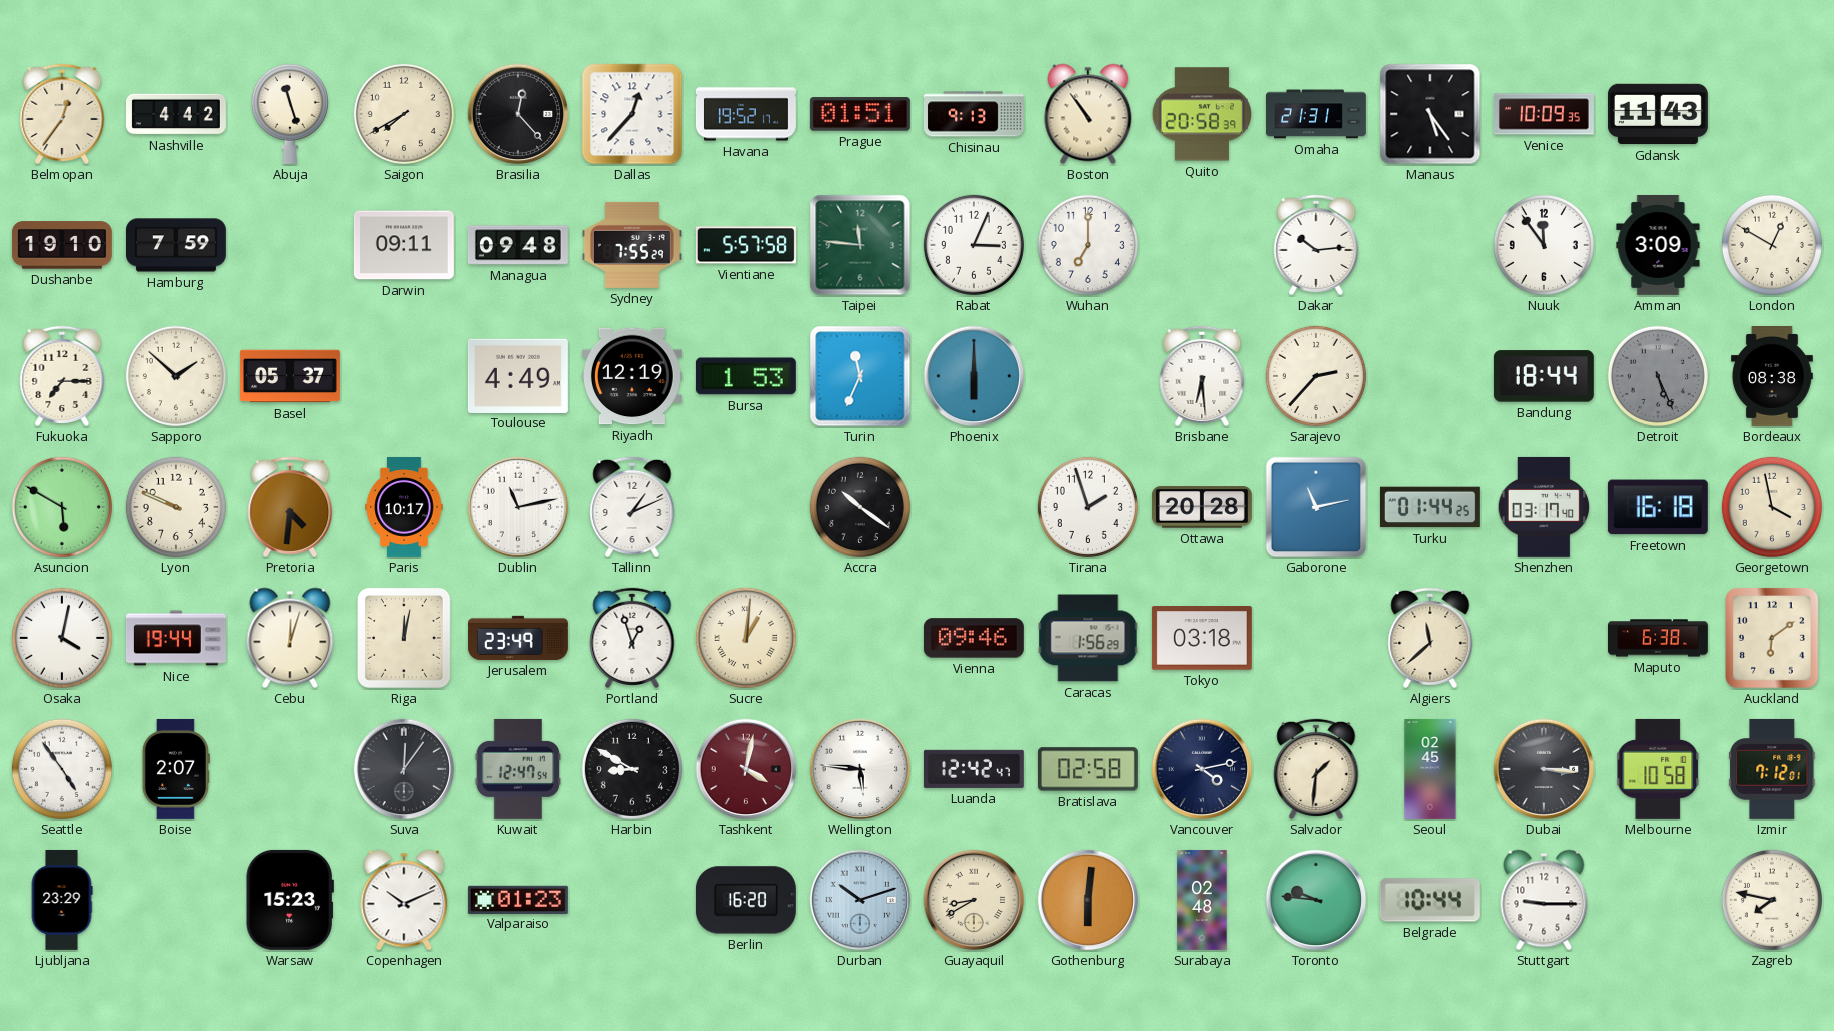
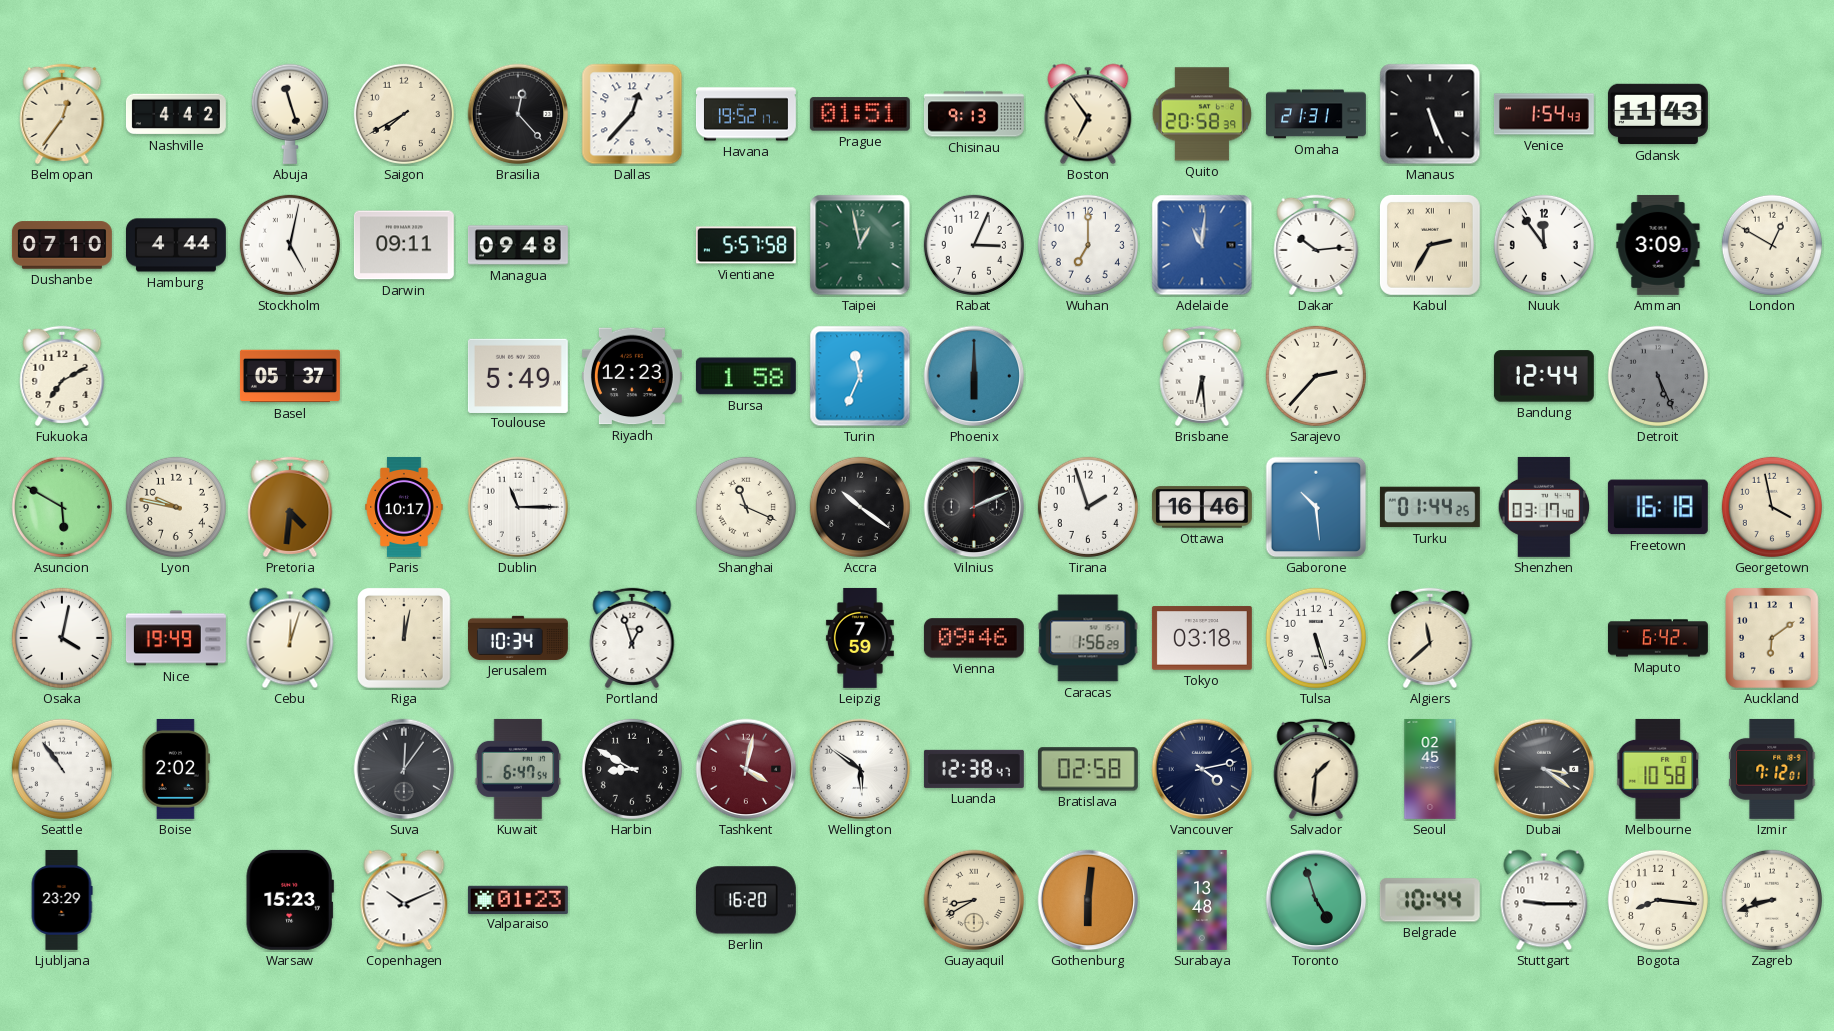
Boston: 10:54 -> 6:54 (1088, 114)
Manaus: 5:24 -> 5:26 (1430, 114)
Venice: 10:09 -> 1:54 (1544, 114)
Dushanbe: 19:10 -> 07:10 (62, 245)
Hamburg: 7:59 -> 4:44 (176, 245)
Stockholm: none -> 5:02 (290, 245)
Sydney: 7:55 -> none (632, 245)
Taipei: 11:46 -> 12:58 (860, 245)
Adelaide: none -> 11:01 (1202, 245)
Kabul: none -> 2:35 (1430, 245)
Fukuoka: 7:15 -> 7:10 (62, 376)
Sapporo: 1:52 -> none (176, 376)
Toulouse: 4:49 -> 5:49 (518, 375)
Riyadh: 12:19 -> 12:23 (632, 376)
Bursa: 1:53 -> 1:58 (746, 376)
Bandung: 18:44 -> 12:44 (1544, 376)
Bordeaux: 08:38 -> none (1772, 376)
Lyon: 9:49 -> 9:47 (176, 507)
Dublin: 11:13 -> 11:15 (518, 507)
Tallinn: 1:11 -> none (632, 507)
Shanghai: none -> 11:19 (746, 507)
Vilnius: none -> 2:11 (974, 507)
Ottawa: 20:28 -> 16:46 (1202, 507)
Gaborone: 11:13 -> 10:29 (1316, 507)
Nice: 19:44 -> 19:49 (176, 638)
Jerusalem: 23:49 -> 10:34 (518, 638)
Sucre: 1:01 -> none (746, 638)
Leipzig: none -> 7:59 (860, 638)
Tulsa: none -> 5:27 (1316, 638)
Maputo: 6:38 -> 6:42 (1658, 638)
Seattle: 4:54 -> 10:54 (62, 769)
Boise: 2:07 -> 2:02 (176, 769)
Kuwait: 12:47 -> 6:47 (518, 769)
Wellington: 5:46 -> 5:51 (860, 769)
Luanda: 12:42 -> 12:38 (974, 769)
Dubai: 3:16 -> 3:21 (1544, 769)
Durban: 10:12 -> none (860, 900)
Surabaya: 02:48 -> 13:48 (1202, 900)
Toronto: 9:46 -> 4:57 (1316, 900)
Bogota: none -> 8:16 (1658, 900)
Zagreb: 7:47 -> 8:42 (1772, 900)
